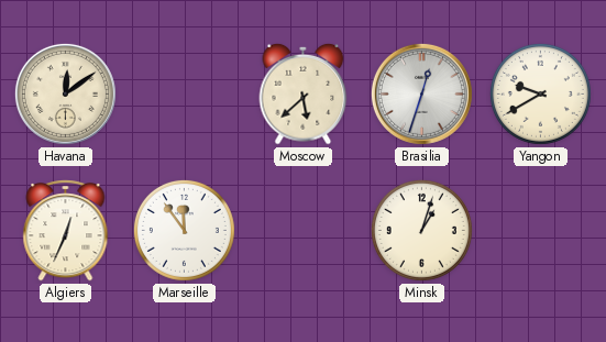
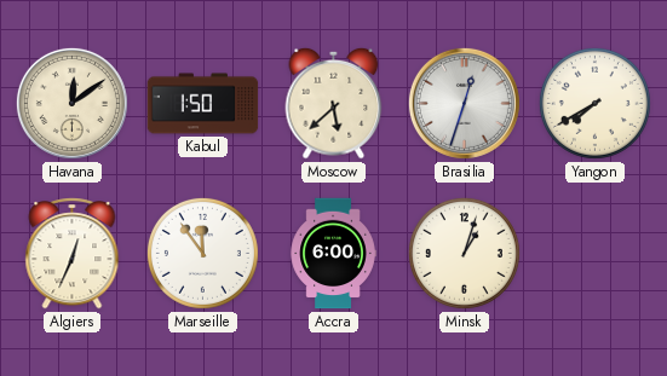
Kabul: none -> 1:50 (203, 104)
Yangon: 9:40 -> 7:40 (594, 103)
Accra: none -> 6:00 (333, 254)
